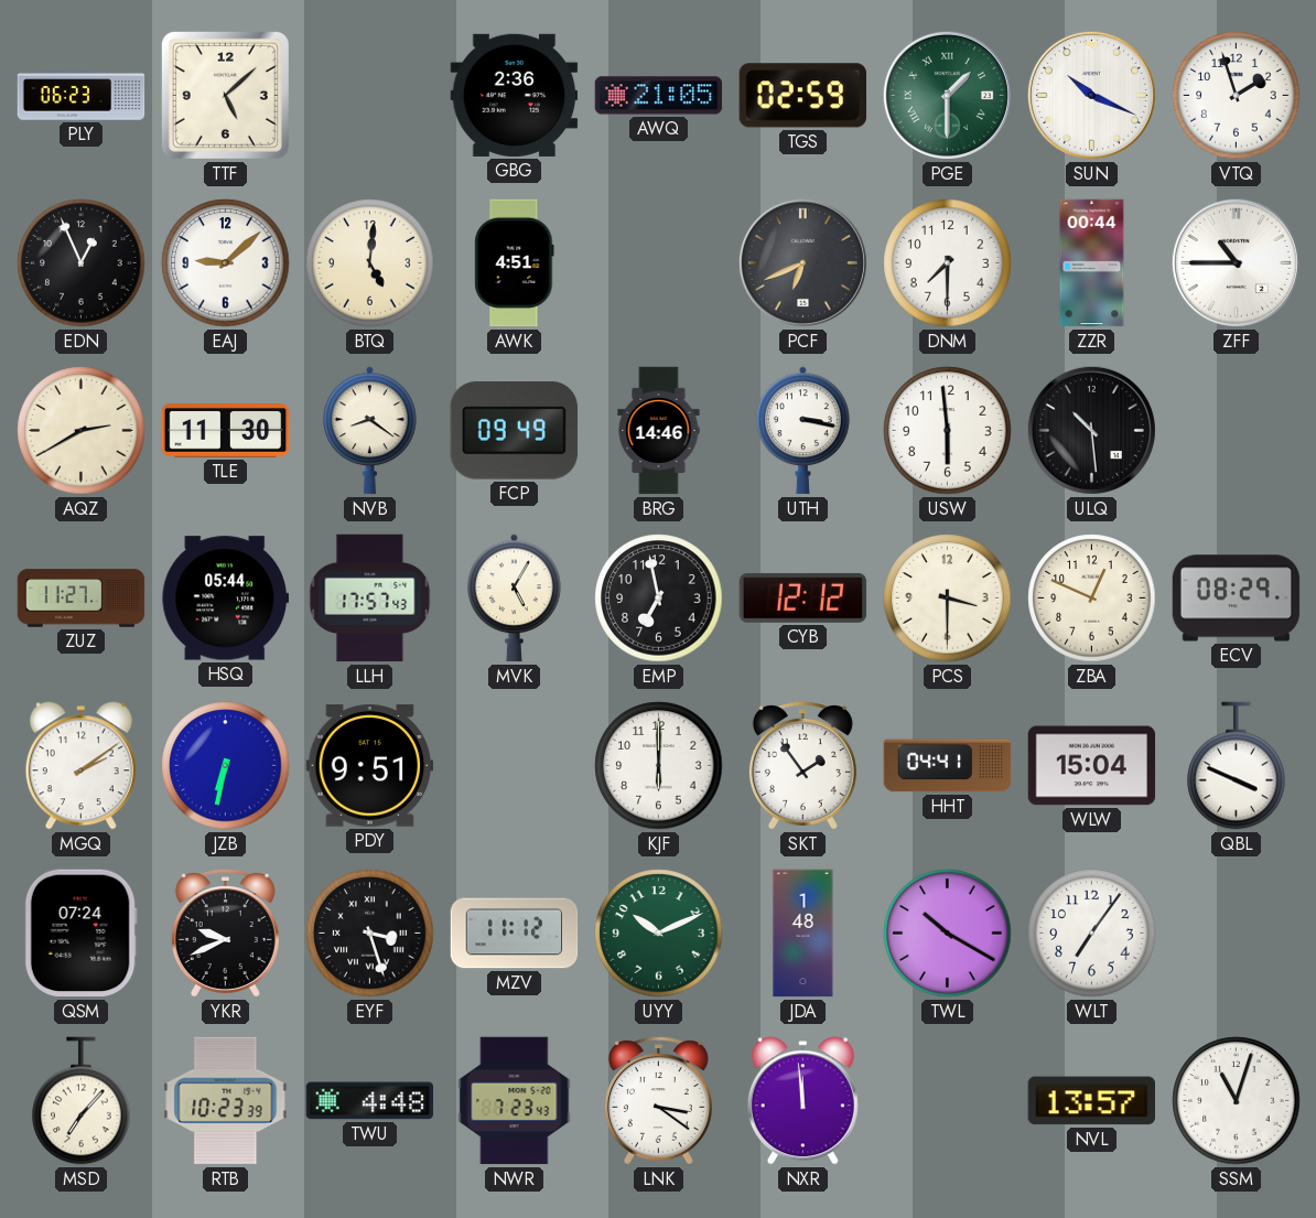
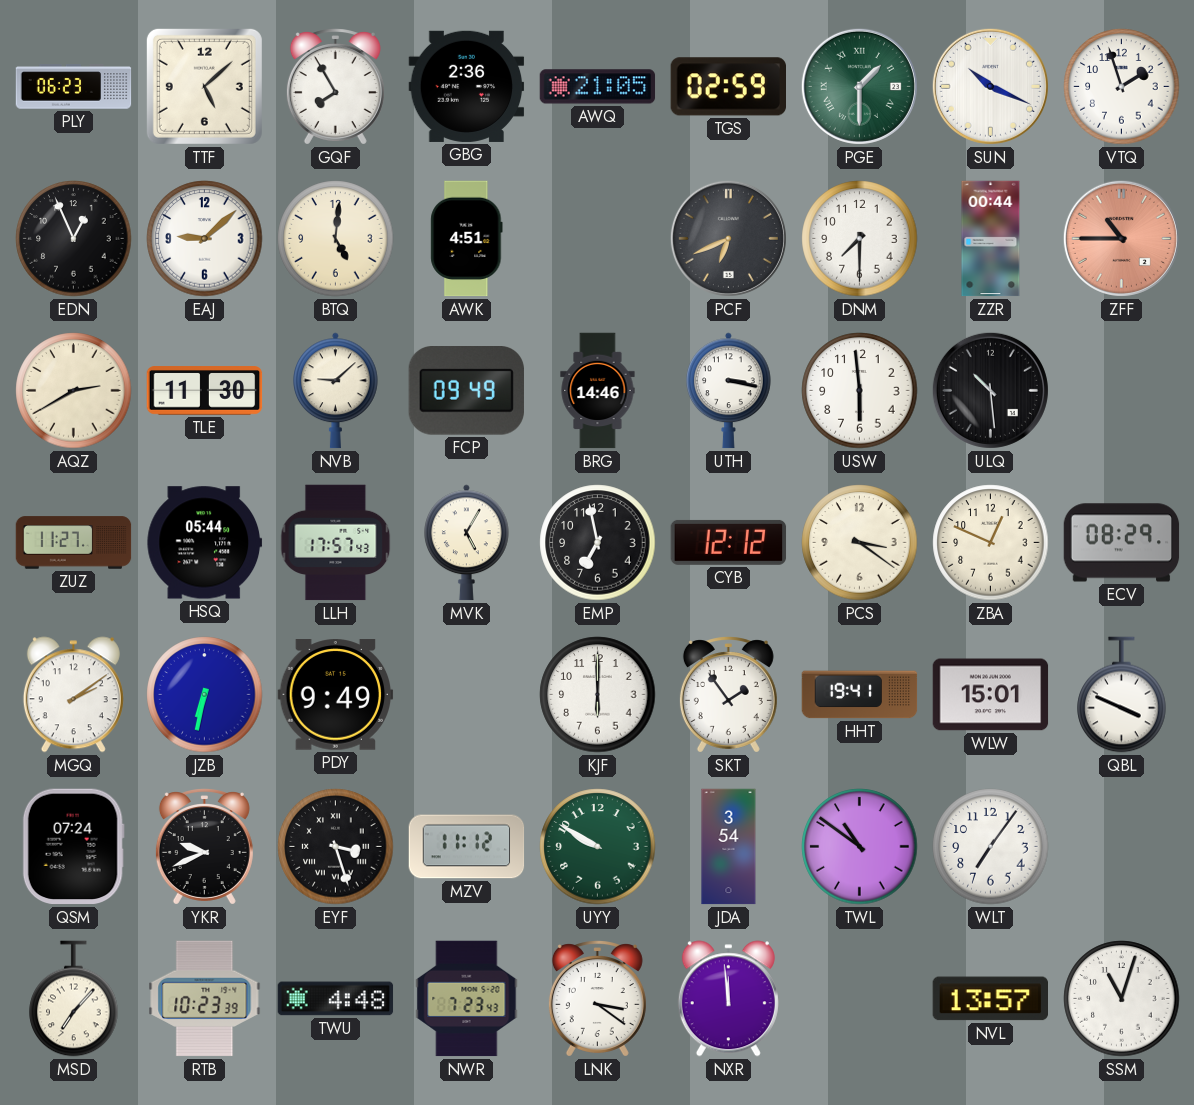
GQF: none -> 7:55 (335, 87)
ZFF dial: white -> salmon (1121, 238)
NVB: 8:21 -> 9:08 (336, 391)
PCS: 3:30 -> 3:21 (860, 543)
PDY: 9:51 -> 9:49 (336, 695)
HHT: 04:41 -> 19:41 (860, 695)
WLW: 15:04 -> 15:01 (991, 695)
UYY: 10:11 -> 9:50 (598, 847)
JDA: 1:48 -> 3:54 (729, 847)
TWL: 10:20 -> 10:51 (860, 847)
